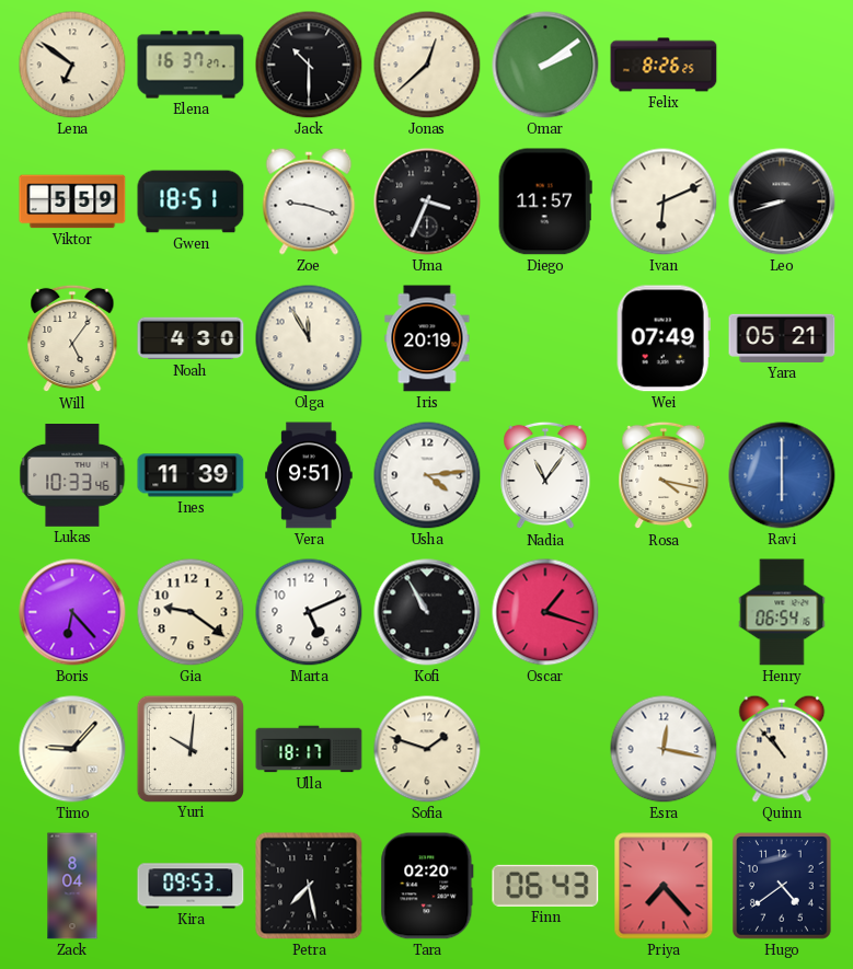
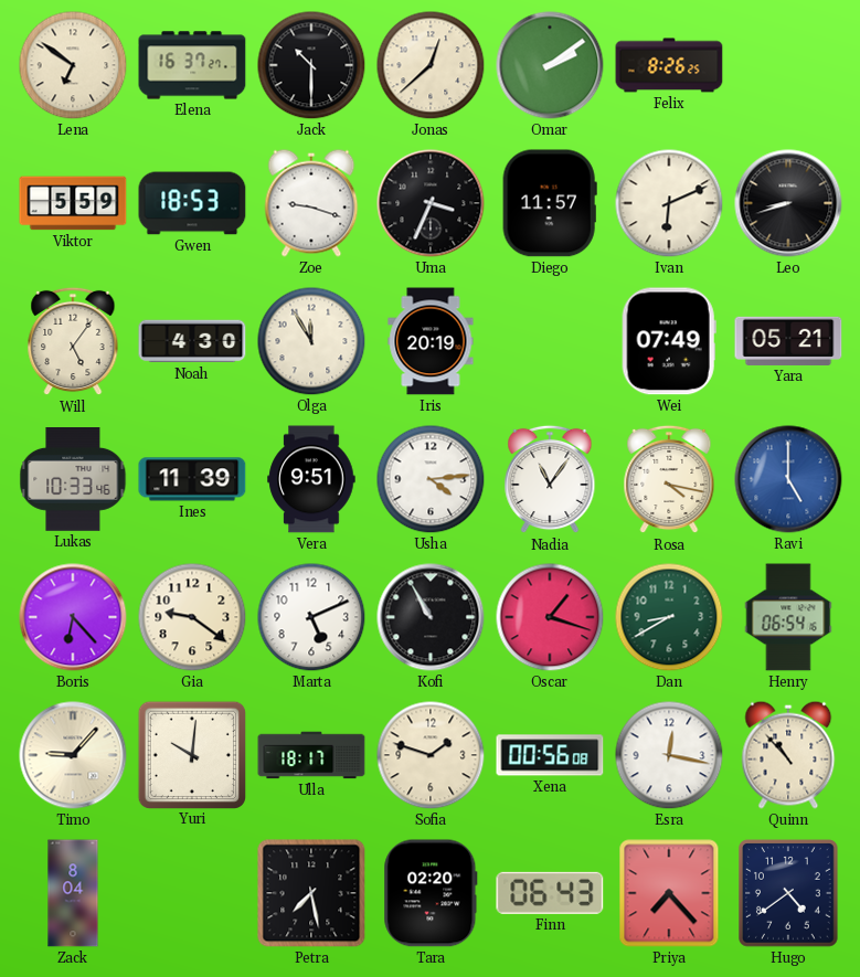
Gwen: 18:51 -> 18:53 (192, 203)
Ravi: 6:00 -> 5:00 (788, 479)
Dan: none -> 8:40 (669, 617)
Xena: none -> 00:56 (550, 755)
Kira: 09:53 -> none (191, 886)
